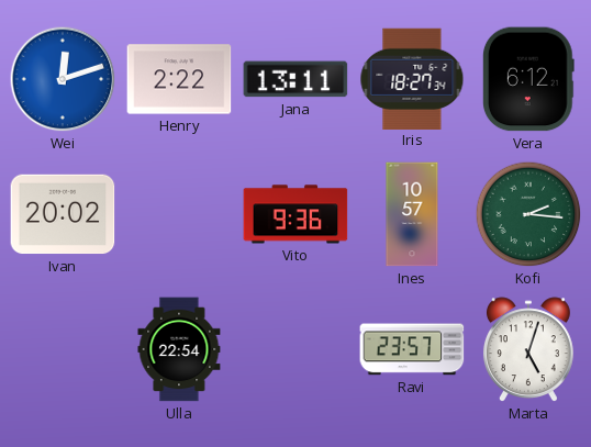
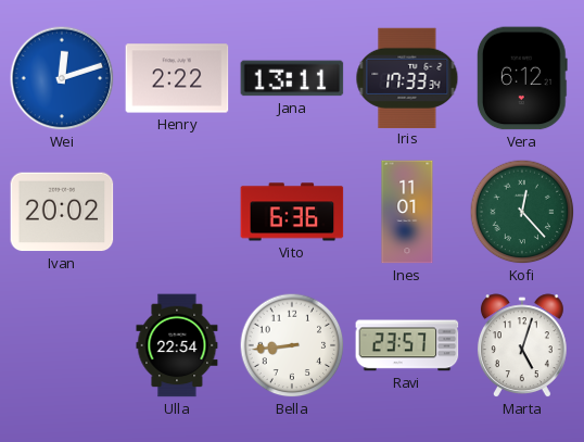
Iris: 18:27 -> 17:33 (407, 77)
Vito: 9:36 -> 6:36 (292, 212)
Ines: 10:57 -> 11:01 (407, 212)
Kofi: 2:16 -> 12:23 (522, 212)
Bella: none -> 8:44 (292, 345)
